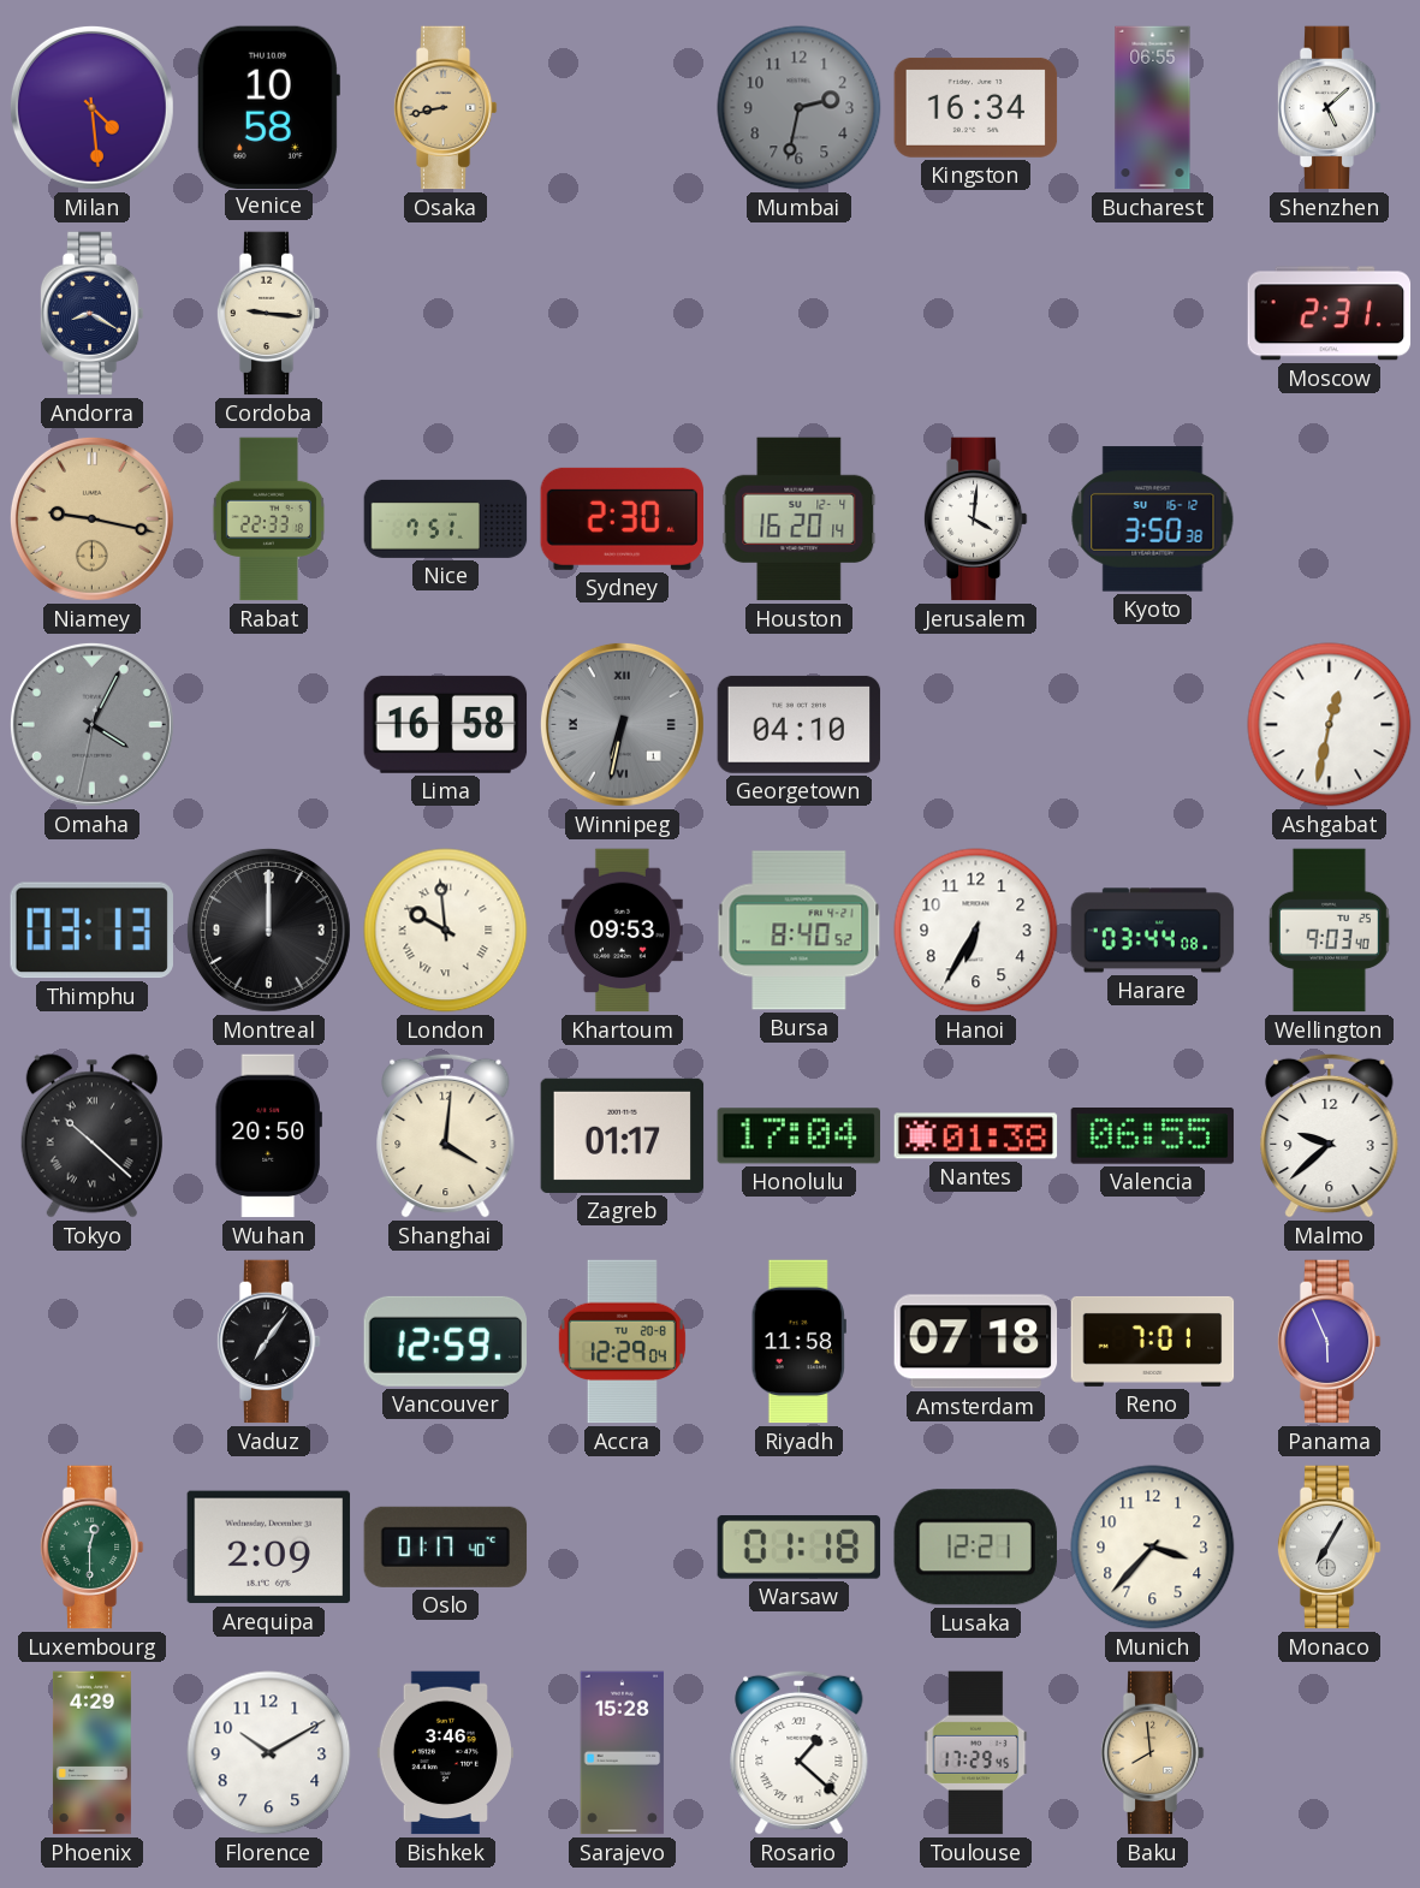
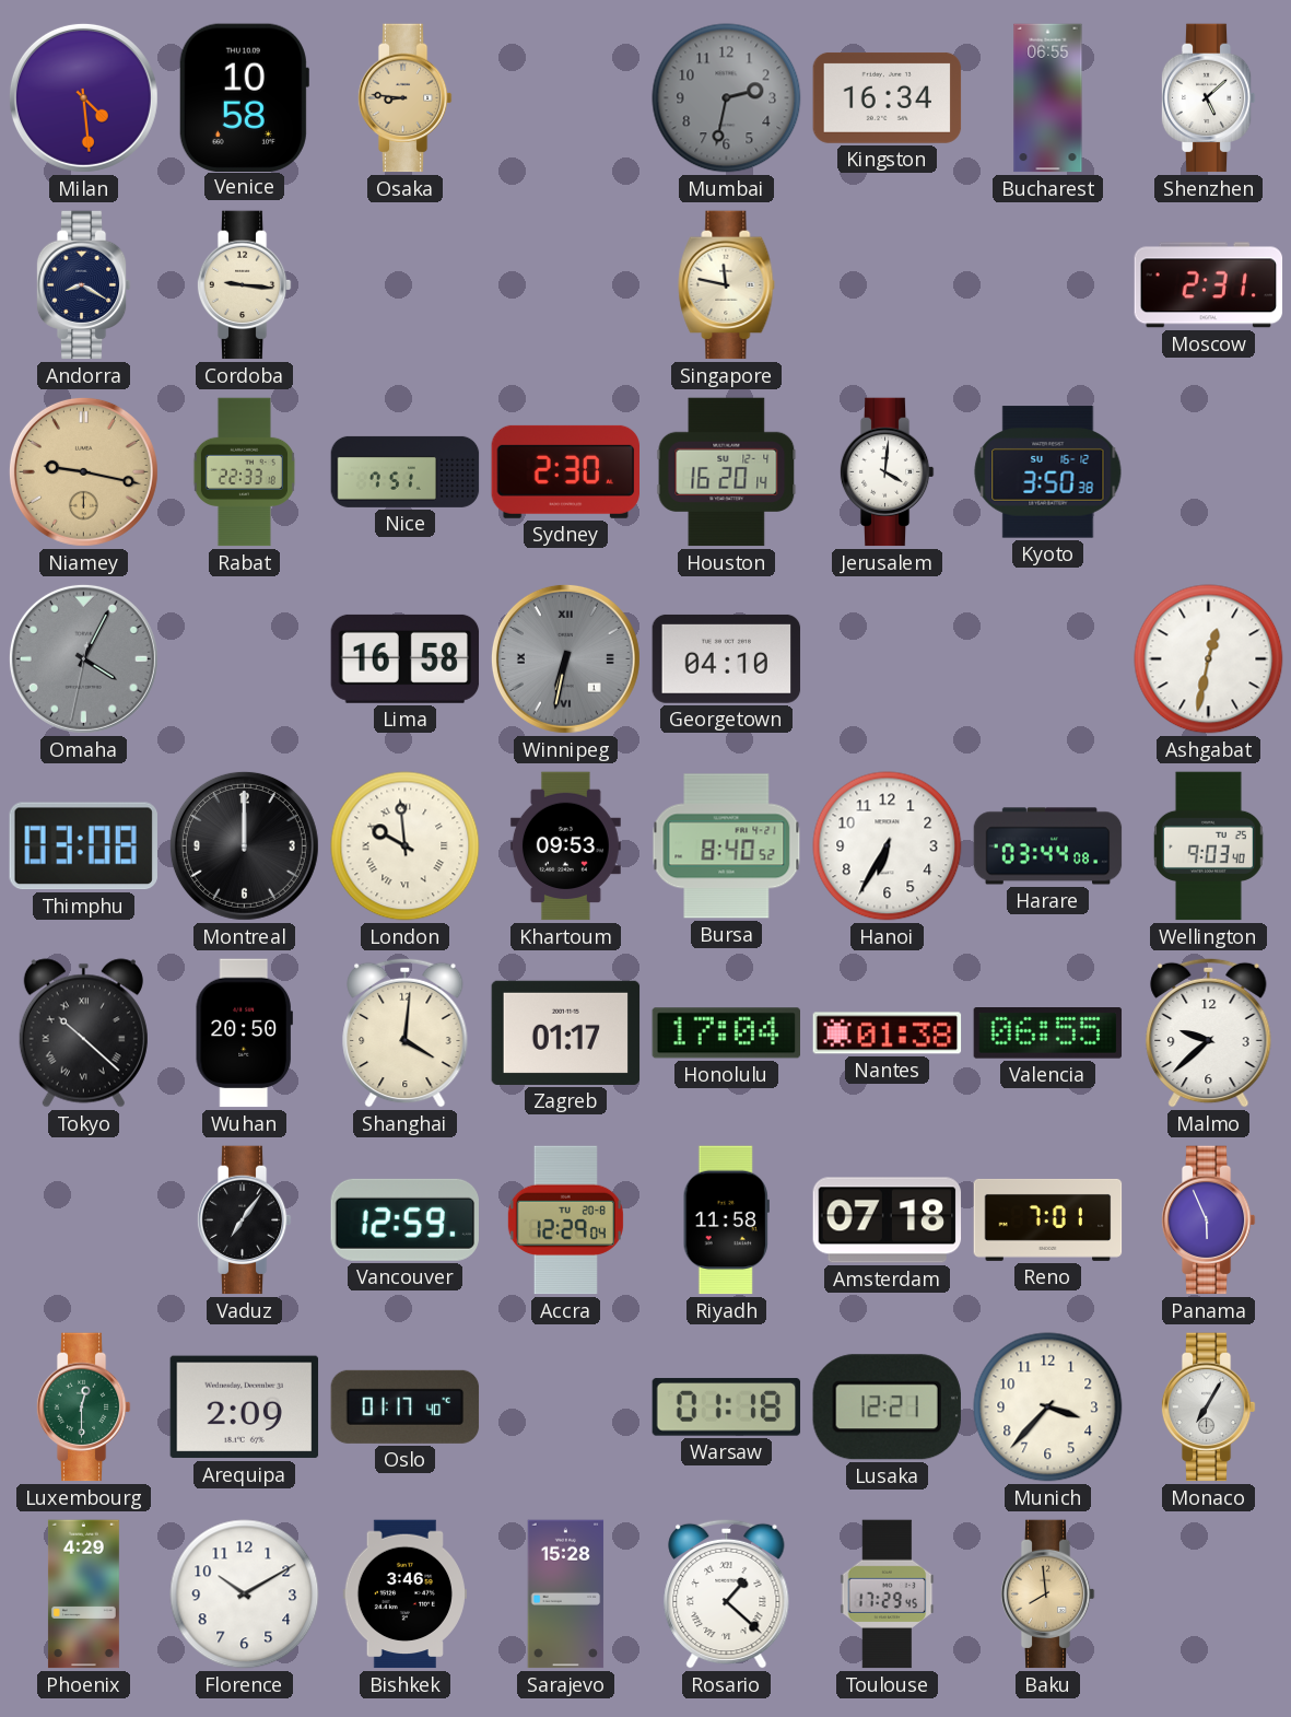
Osaka: 8:43 -> 8:46 (404, 98)
Singapore: none -> 11:47 (727, 285)
Thimphu: 03:13 -> 03:08 (83, 846)
